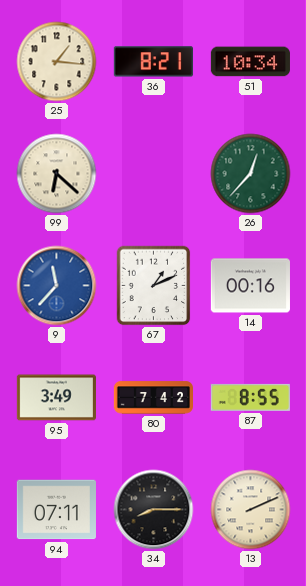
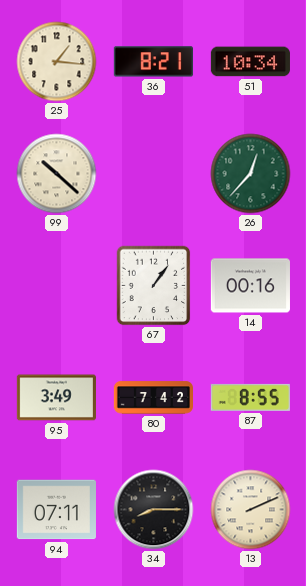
99: 6:22 -> 10:22 (57, 174)
9: 11:37 -> none (57, 286)
67: 1:11 -> 1:06 (154, 286)
